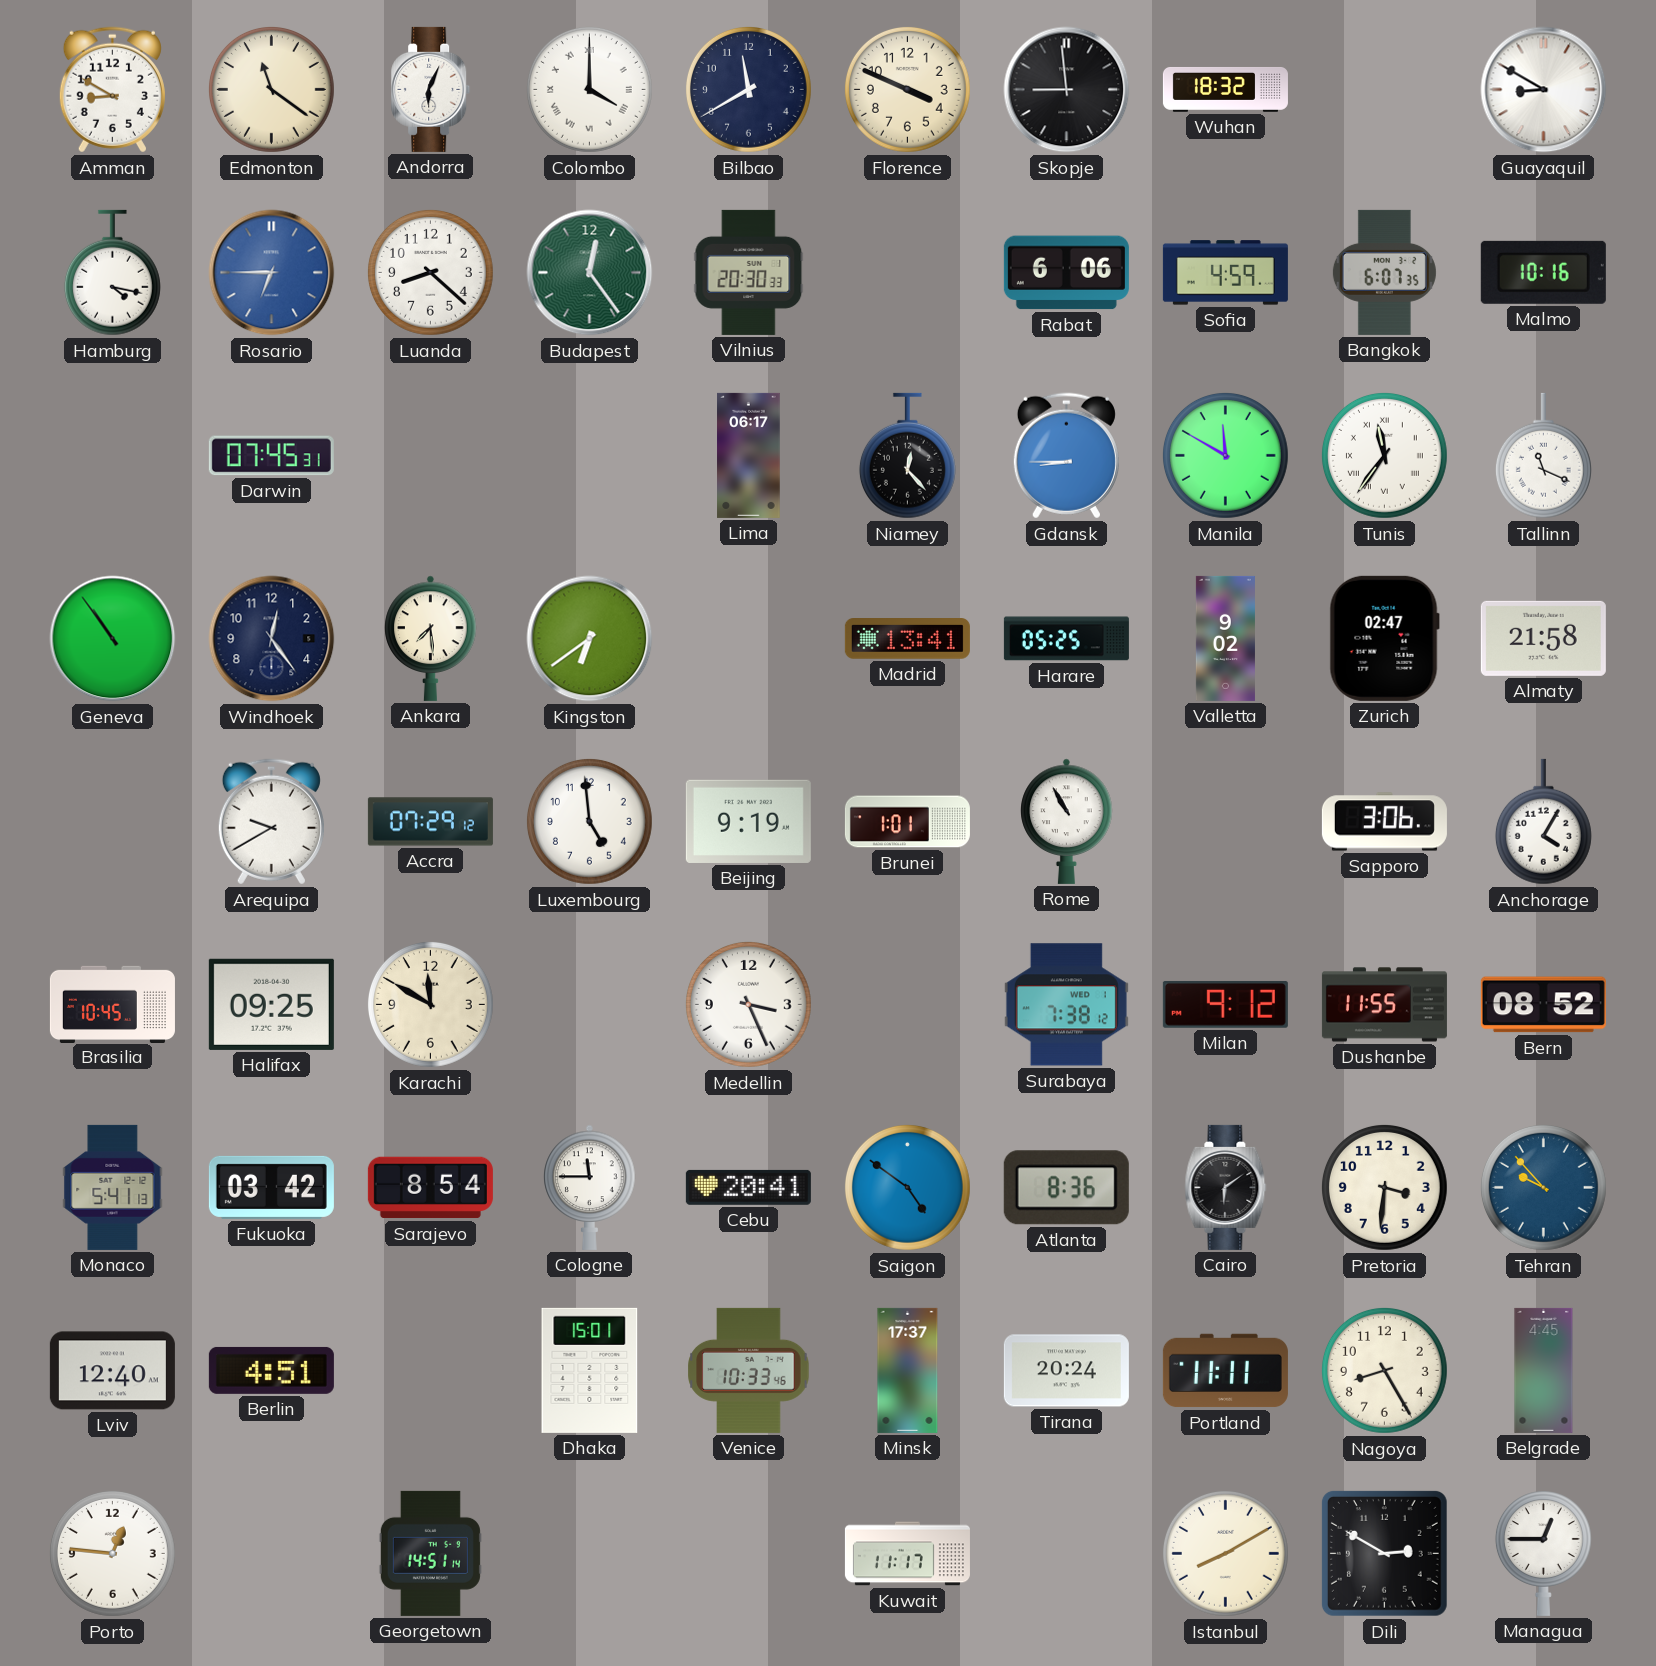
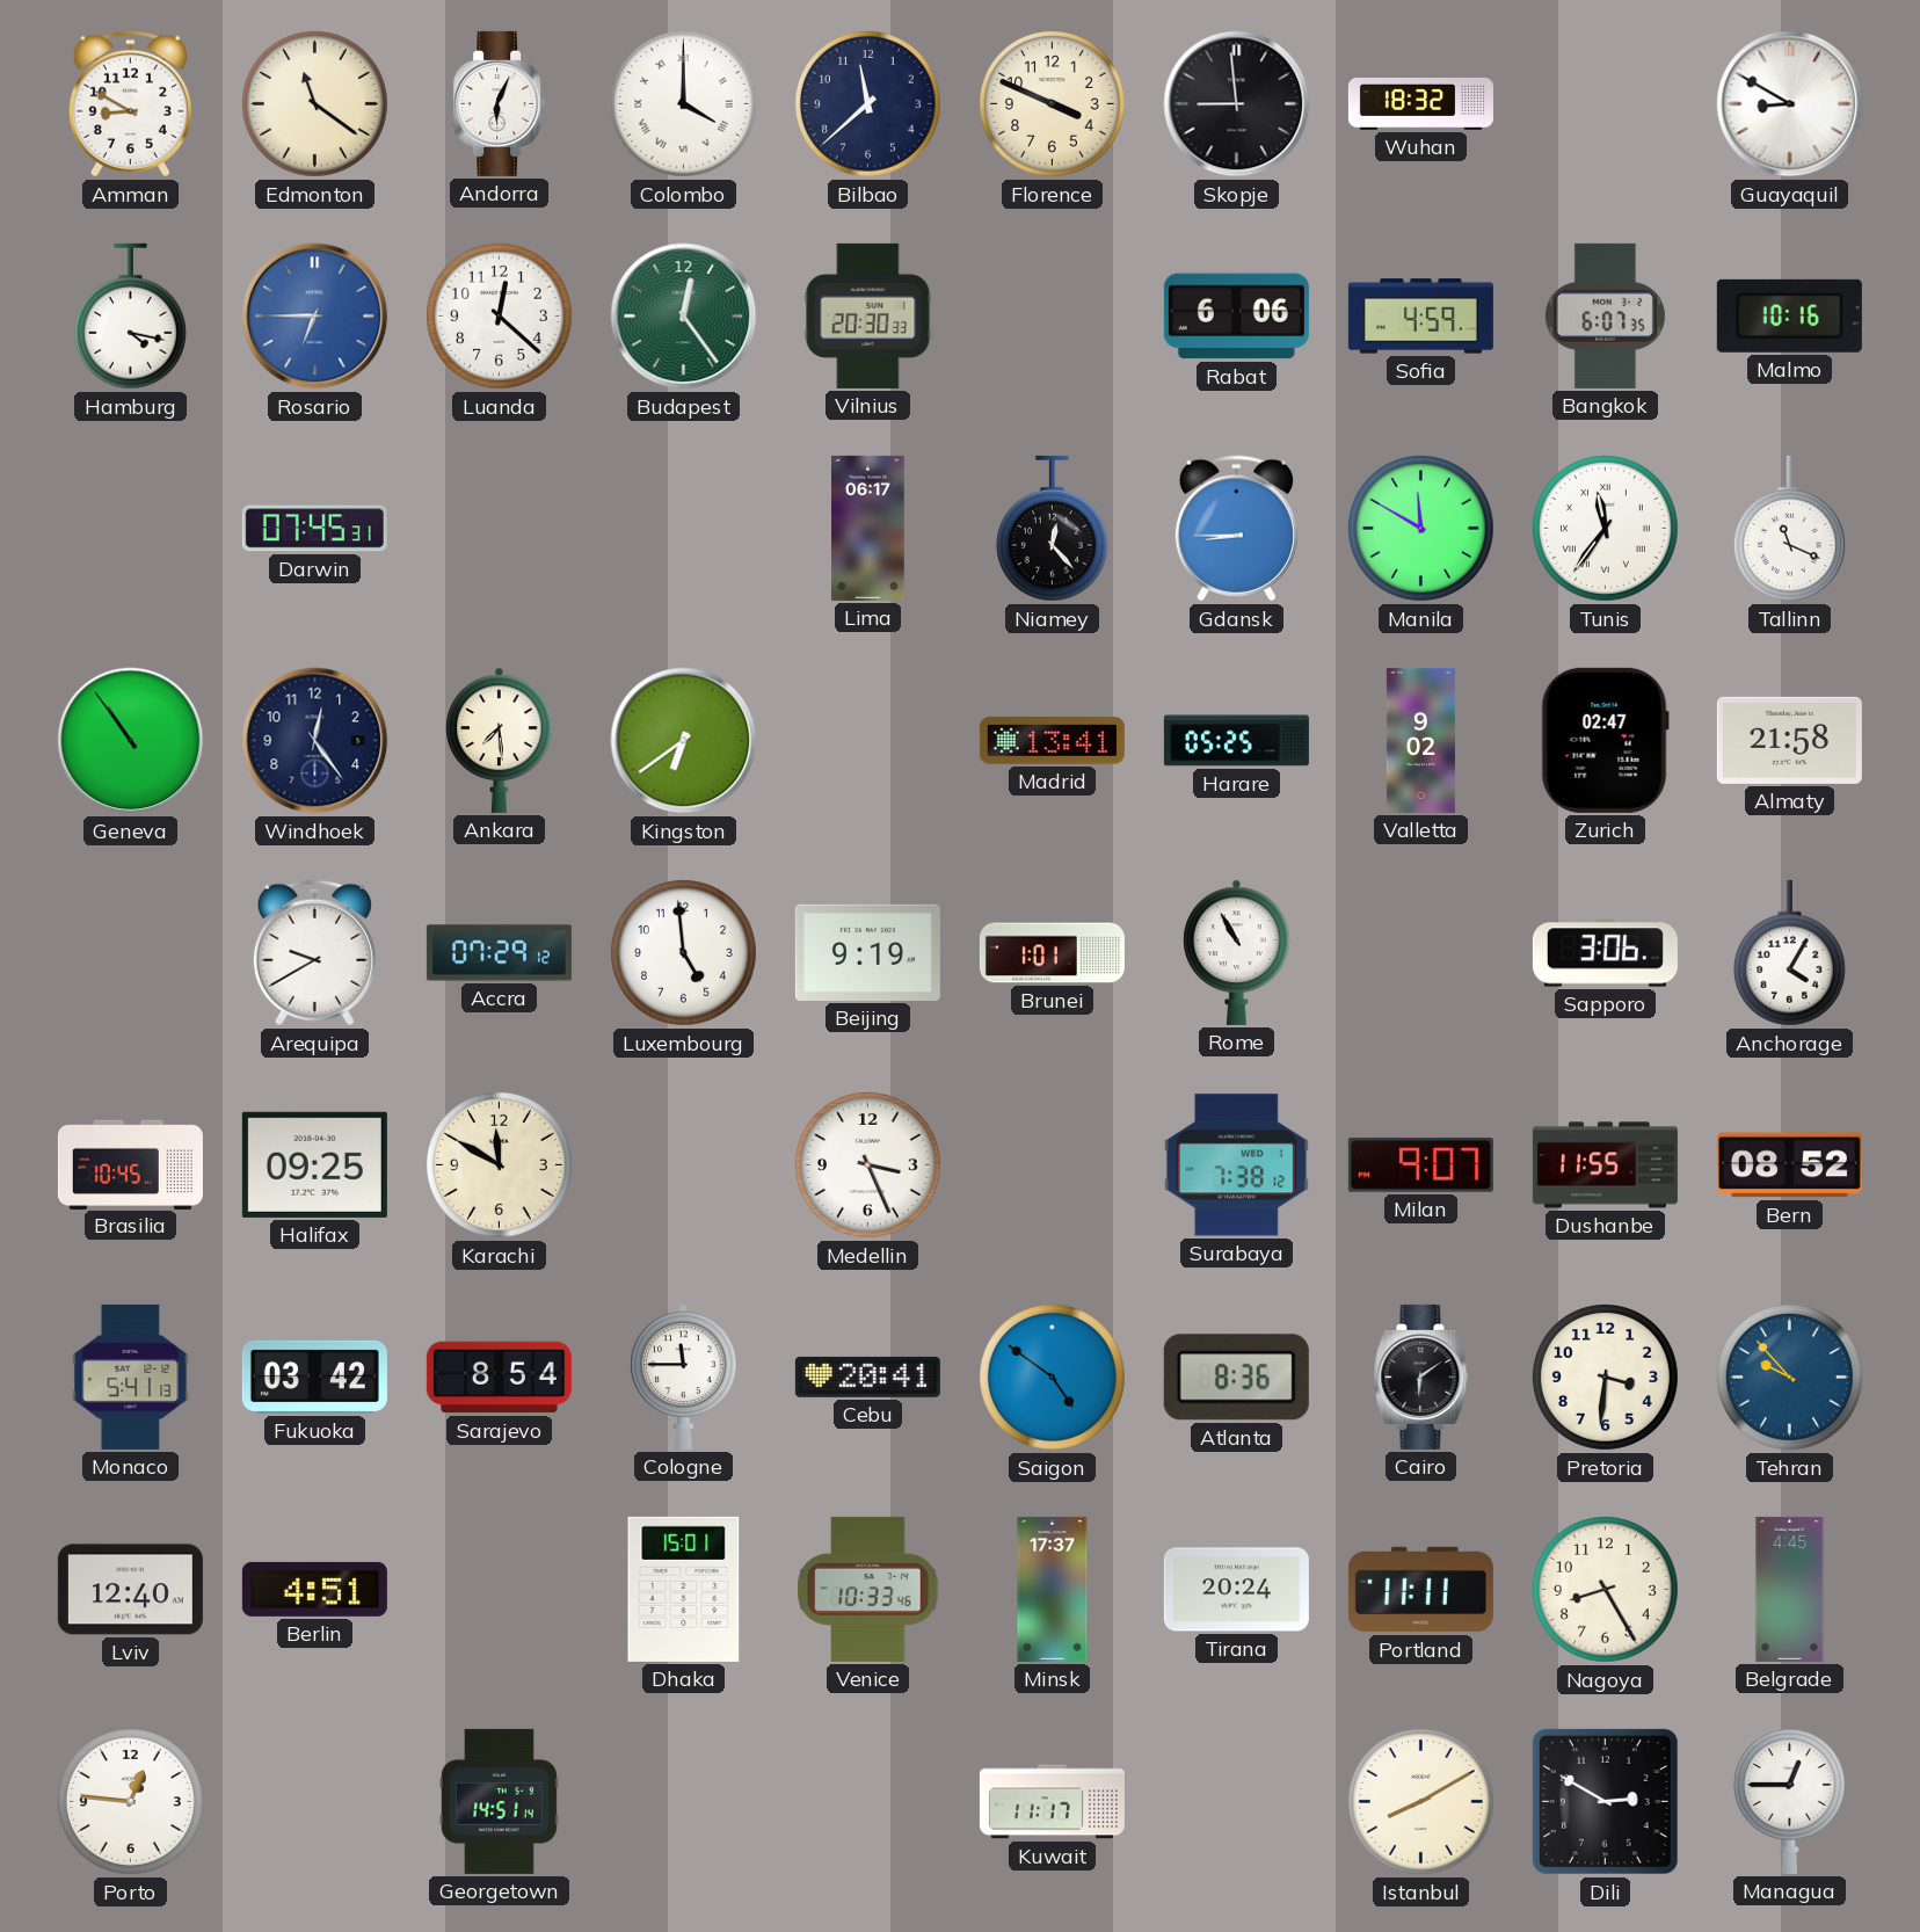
Bilbao: 11:40 -> 11:38 (867, 103)
Luanda: 8:22 -> 12:22 (499, 315)
Milan: 9:12 -> 9:07 (1420, 1164)
